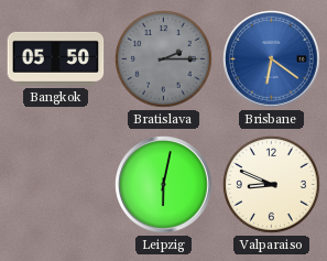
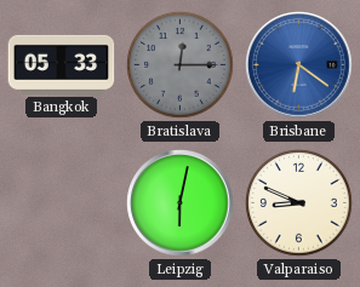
Bangkok: 05:50 -> 05:33 (62, 64)
Bratislava: 2:15 -> 12:15 (181, 65)
